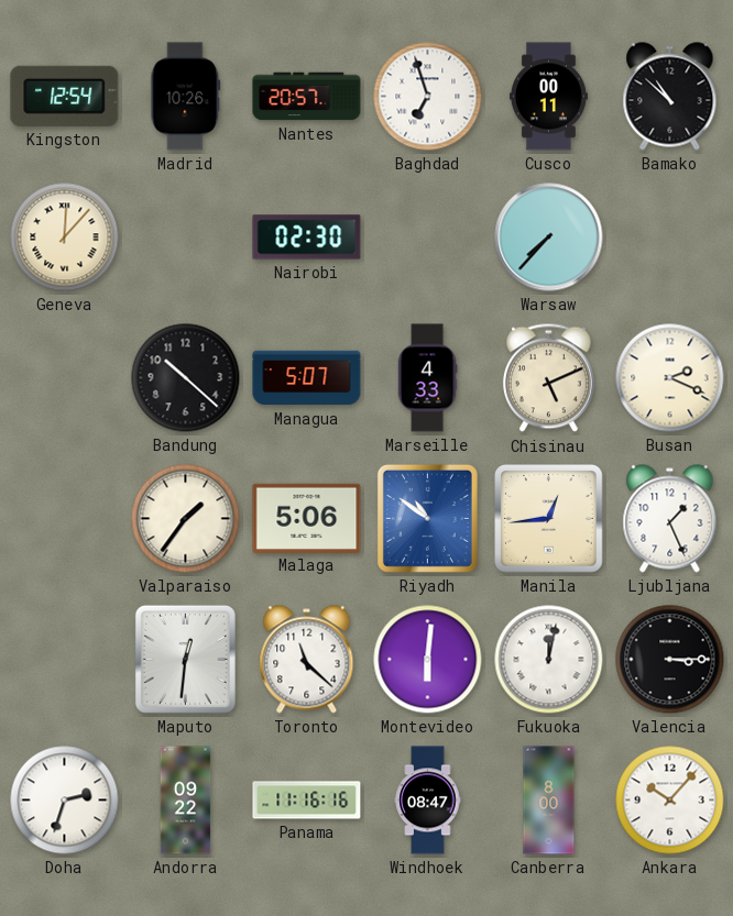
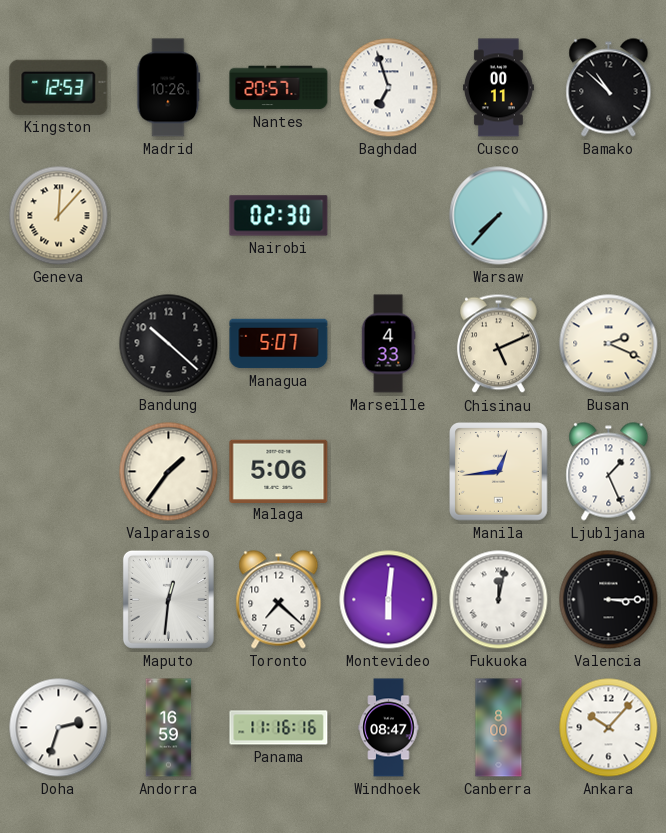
Kingston: 12:54 -> 12:53 (59, 87)
Riyadh: 10:51 -> none (427, 518)
Toronto: 11:22 -> 7:22 (279, 600)
Andorra: 09:22 -> 16:59 (169, 728)
